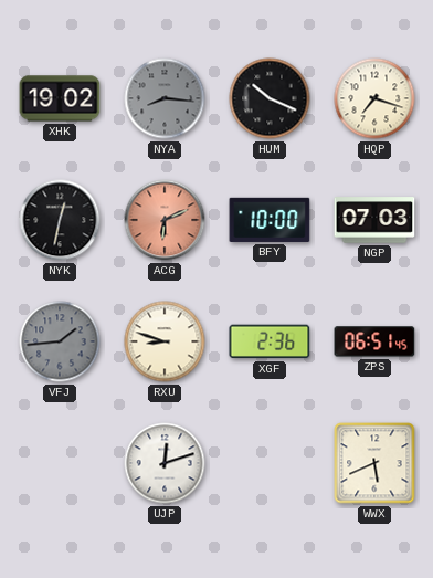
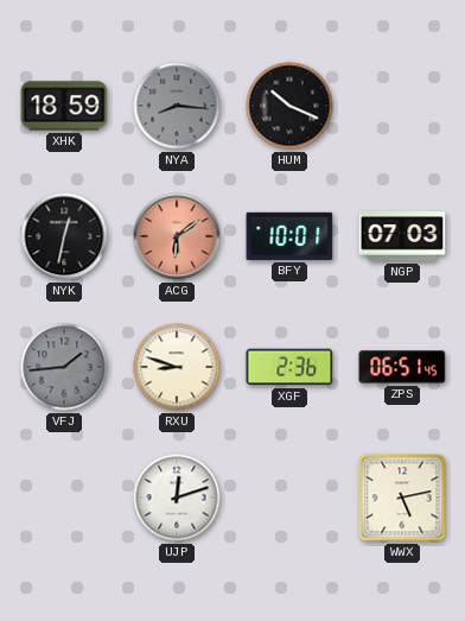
XHK: 19:02 -> 18:59 (64, 106)
HQP: 7:18 -> none (374, 98)
ACG: 6:11 -> 6:09 (177, 236)
BFY: 10:00 -> 10:01 (289, 236)
WWX: 5:41 -> 5:13 (402, 498)
